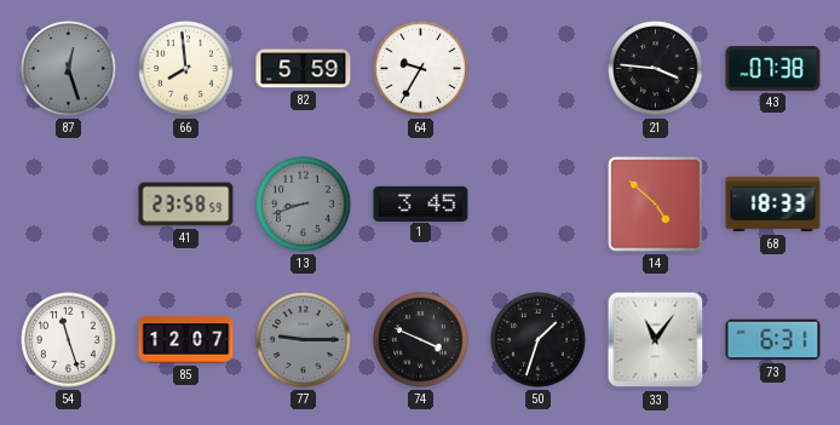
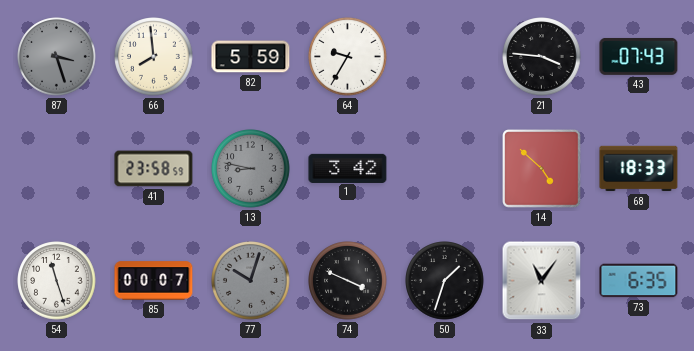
87: 12:27 -> 3:27 (57, 57)
43: 07:38 -> 07:43 (639, 57)
13: 8:42 -> 8:47 (251, 169)
1: 3:45 -> 3:42 (348, 168)
85: 12:07 -> 00:07 (154, 281)
77: 9:15 -> 10:03 (251, 281)
73: 6:31 -> 6:35 (639, 281)
